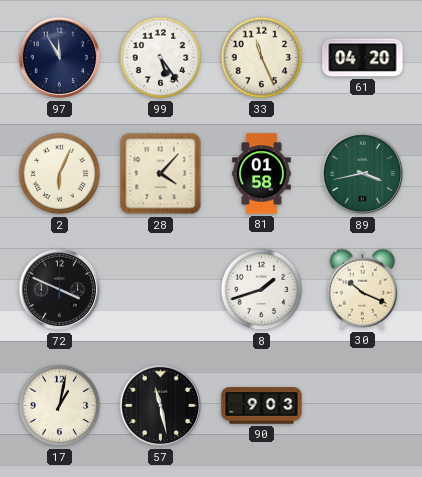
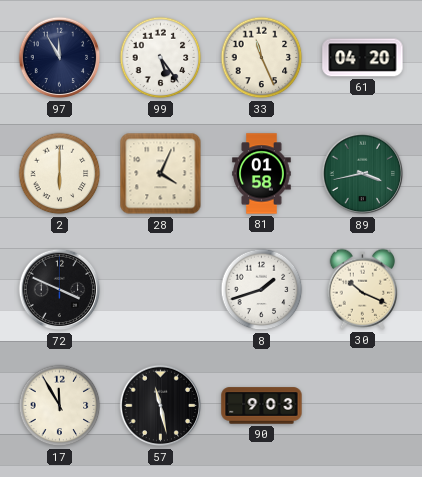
2: 6:04 -> 6:00 (60, 174)
28: 4:07 -> 4:04 (161, 174)
17: 1:02 -> 11:55 (60, 406)
